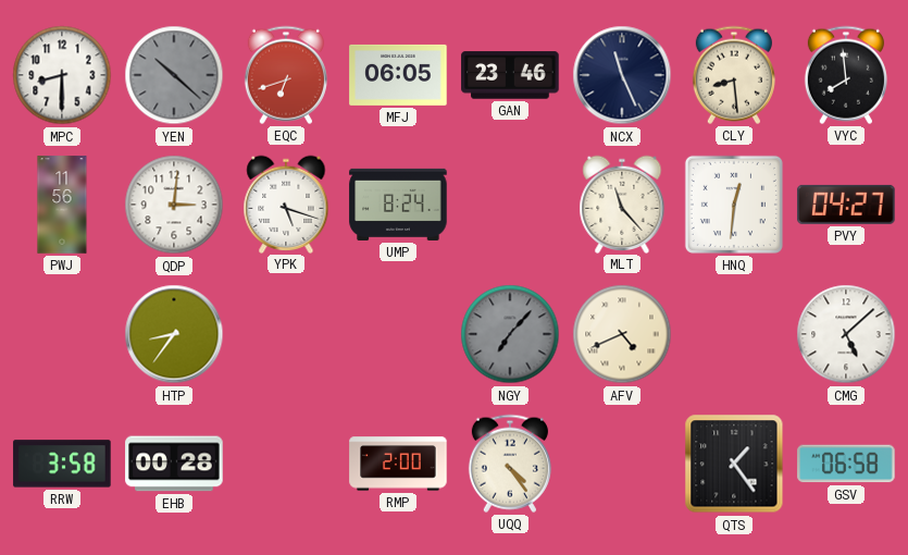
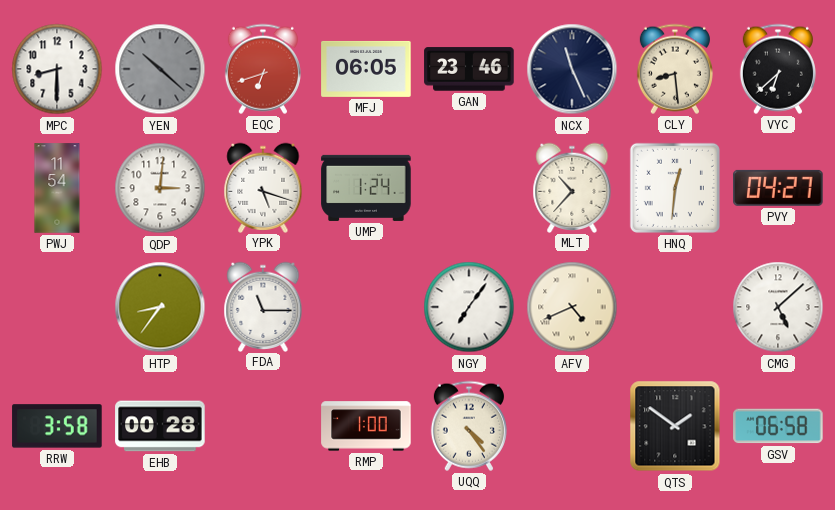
VYC: 7:59 -> 6:38 (778, 69)
PWJ: 11:56 -> 11:54 (57, 188)
UMP: 8:24 -> 1:24 (366, 188)
MLT: 11:23 -> 10:37 (572, 187)
FDA: none -> 11:15 (263, 306)
NGY: 7:07 -> 7:06 (469, 307)
NGY dial: grey -> white (469, 307)
RMP: 2:00 -> 1:00 (366, 426)
QTS: 1:24 -> 1:51 (675, 426)
